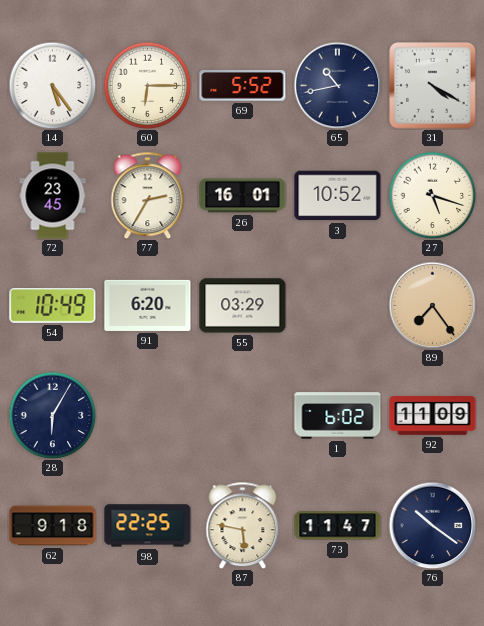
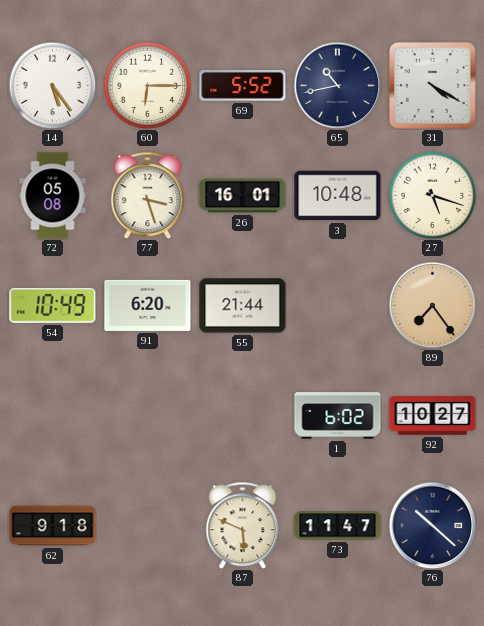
72: 23:45 -> 05:08 (53, 196)
77: 2:35 -> 3:27 (148, 195)
3: 10:52 -> 10:48 (338, 196)
55: 03:29 -> 21:44 (243, 306)
28: 6:05 -> none (52, 415)
92: 11:09 -> 10:27 (433, 416)
98: 22:25 -> none (148, 526)
87: 5:47 -> 5:49 (243, 525)
76: 10:21 -> 10:22 (432, 525)
